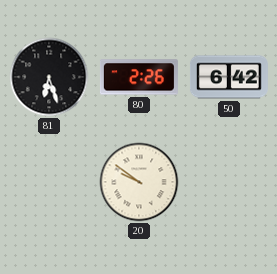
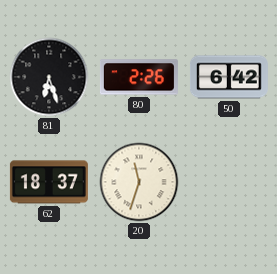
62: none -> 18:37 (49, 182)
20: 9:51 -> 11:33 (139, 182)
